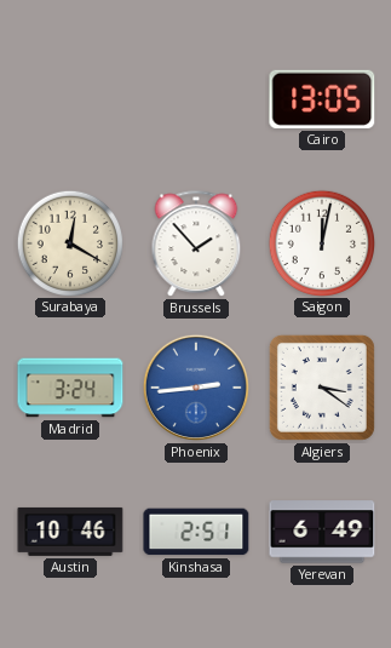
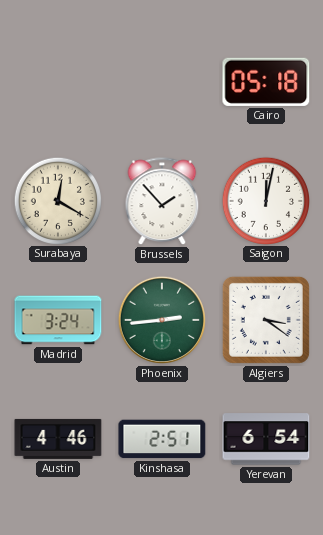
Cairo: 13:05 -> 05:18 (266, 82)
Phoenix dial: blue -> green (162, 320)
Austin: 10:46 -> 4:46 (58, 439)
Yerevan: 6:49 -> 6:54 (266, 439)
